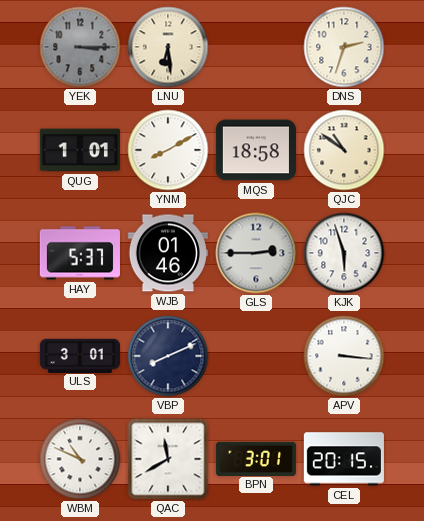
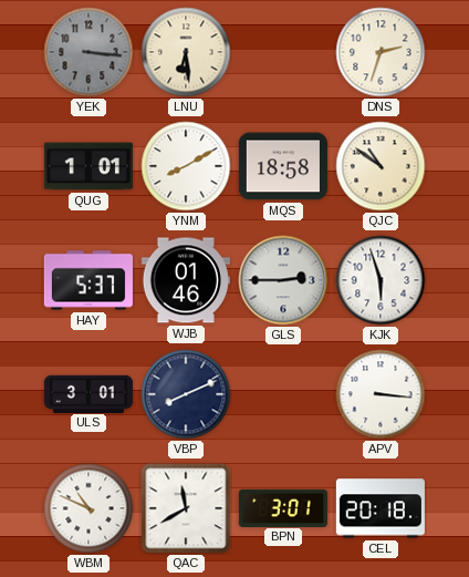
YEK: 3:15 -> 3:16 (88, 52)
CEL: 20:15 -> 20:18 (381, 508)
